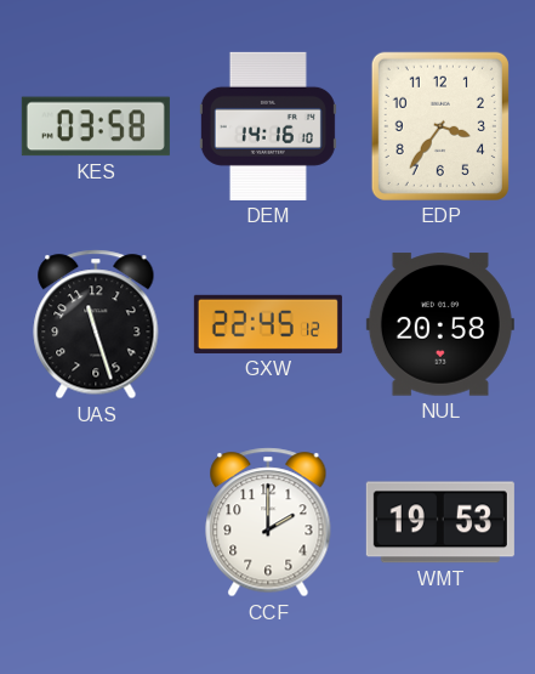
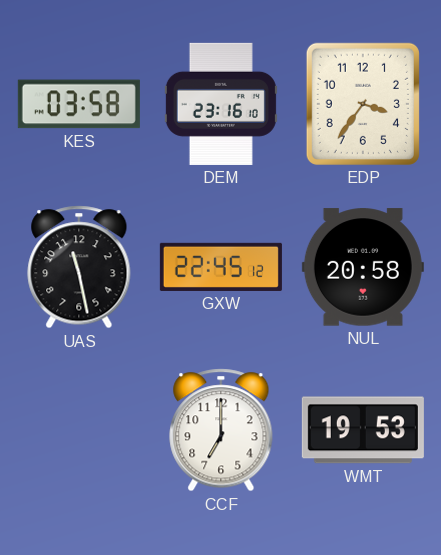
DEM: 14:16 -> 23:16 (221, 104)
UAS: 11:27 -> 11:28 (79, 267)
CCF: 2:00 -> 7:00 (221, 430)
